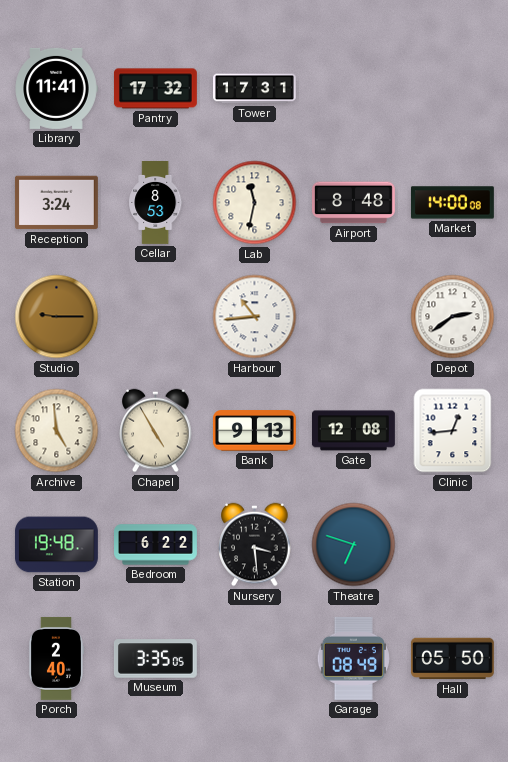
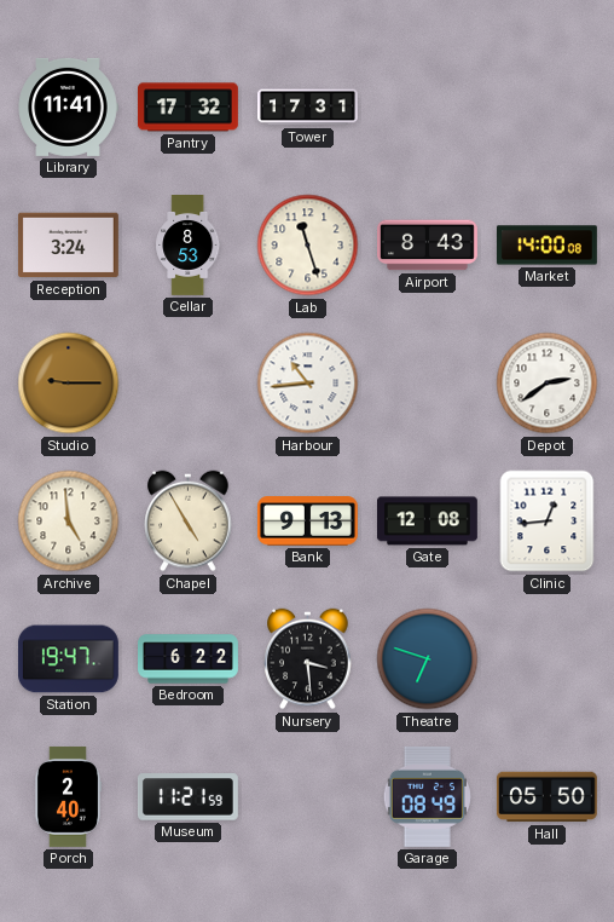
Lab: 11:32 -> 11:27 (308, 246)
Airport: 8:48 -> 8:43 (428, 246)
Station: 19:48 -> 19:47 (68, 659)
Museum: 3:35 -> 11:21 (187, 797)
